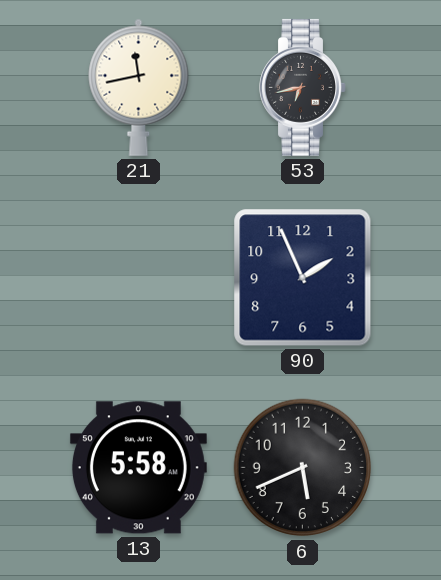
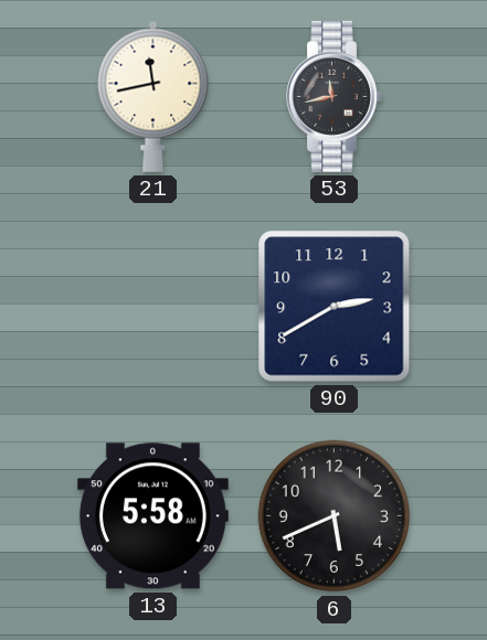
53: 6:43 -> 11:43 (335, 96)
90: 1:56 -> 2:40 (335, 307)
